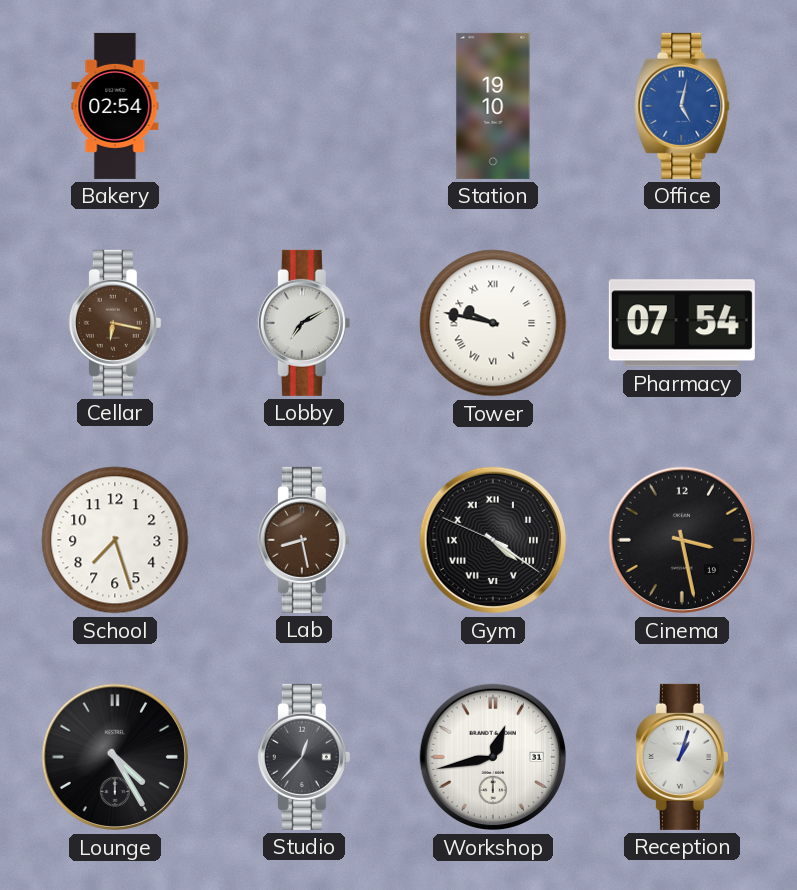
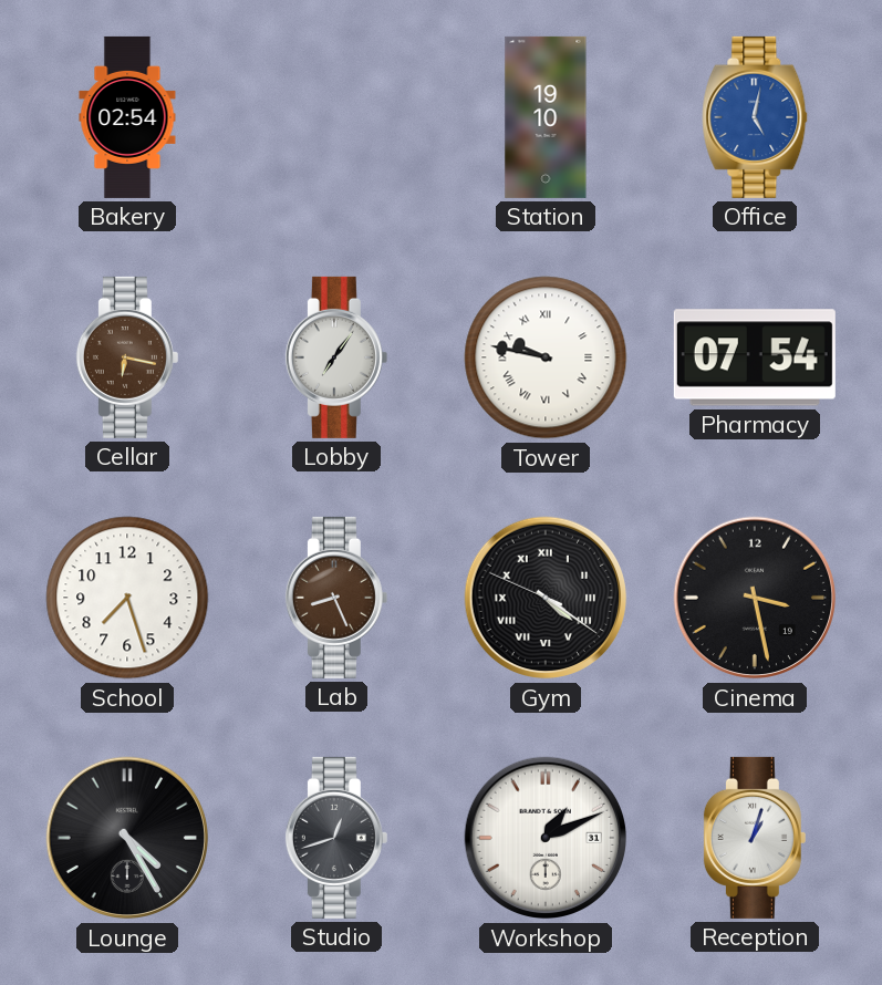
Lobby: 7:10 -> 7:06 (336, 357)
Lab: 8:28 -> 8:26 (336, 598)
Studio: 12:37 -> 12:42 (336, 838)
Workshop: 12:43 -> 1:11 (546, 838)
